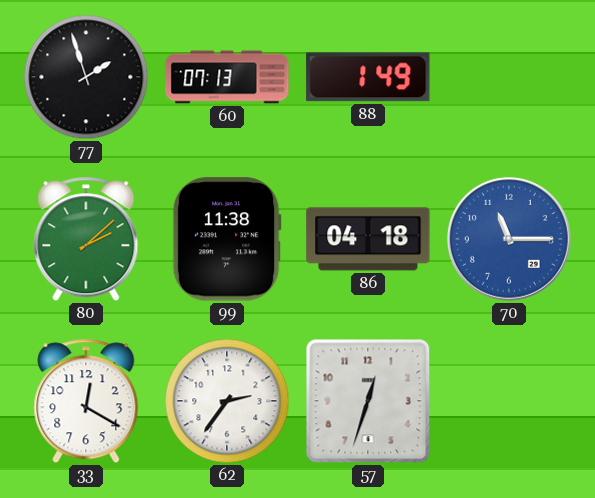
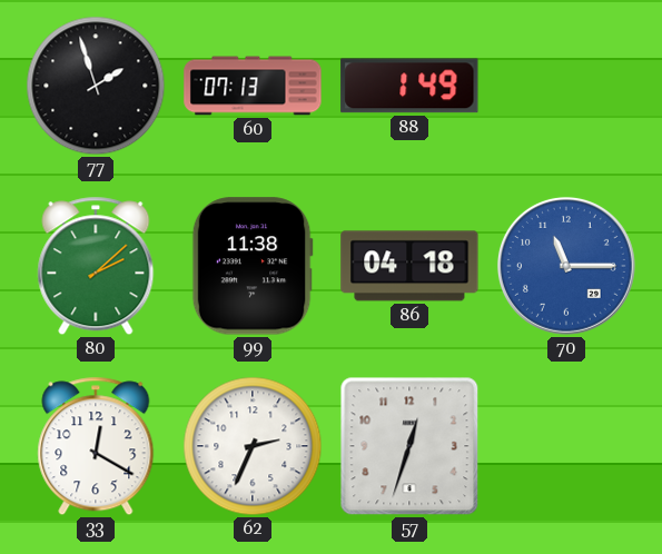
62: 2:36 -> 2:34 (253, 446)
